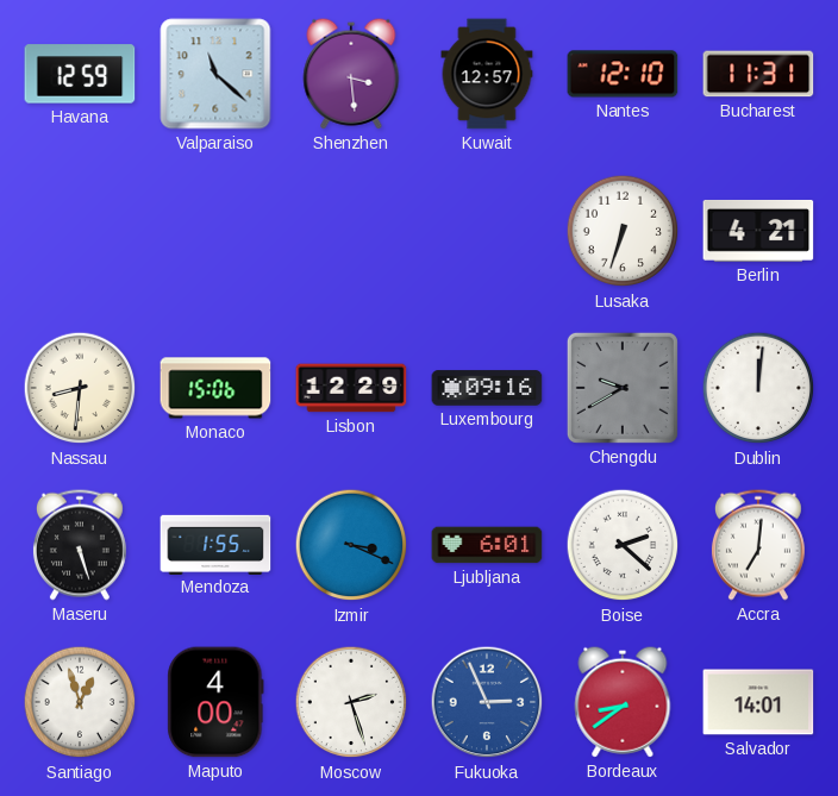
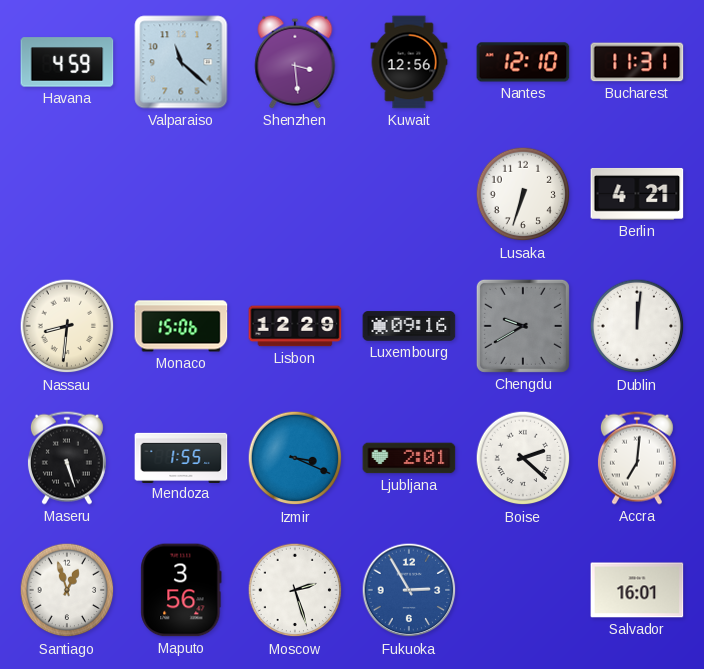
Havana: 12:59 -> 4:59 (67, 62)
Kuwait: 12:57 -> 12:56 (409, 62)
Ljubljana: 6:01 -> 2:01 (409, 458)
Maputo: 4:00 -> 3:56 (181, 590)
Fukuoka: 2:56 -> 2:55 (409, 590)
Bordeaux: 8:39 -> none (623, 702)
Salvador: 14:01 -> 16:01 (637, 590)
